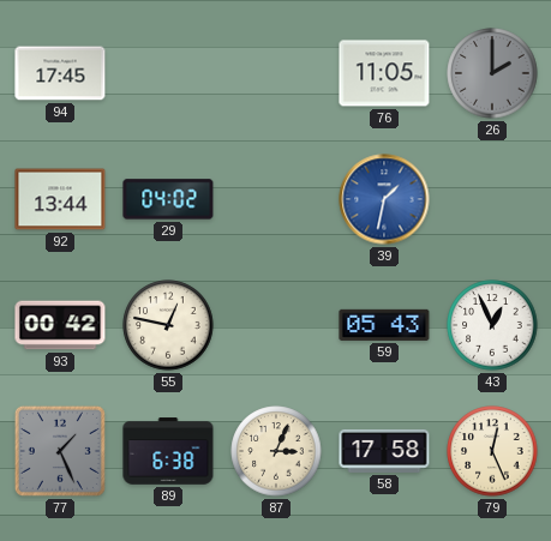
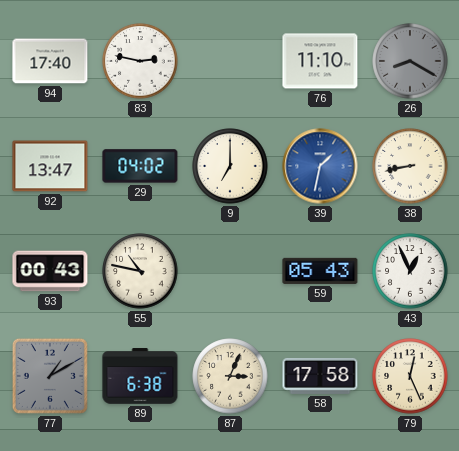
94: 17:45 -> 17:40 (50, 61)
83: none -> 2:47 (140, 61)
76: 11:05 -> 11:10 (320, 61)
26: 2:00 -> 8:20 (410, 61)
92: 13:44 -> 13:47 (50, 166)
9: none -> 7:00 (230, 166)
38: none -> 8:43 (410, 166)
93: 00:42 -> 00:43 (50, 271)
55: 12:47 -> 10:47 (140, 271)
77: 1:26 -> 1:10 (50, 376)
